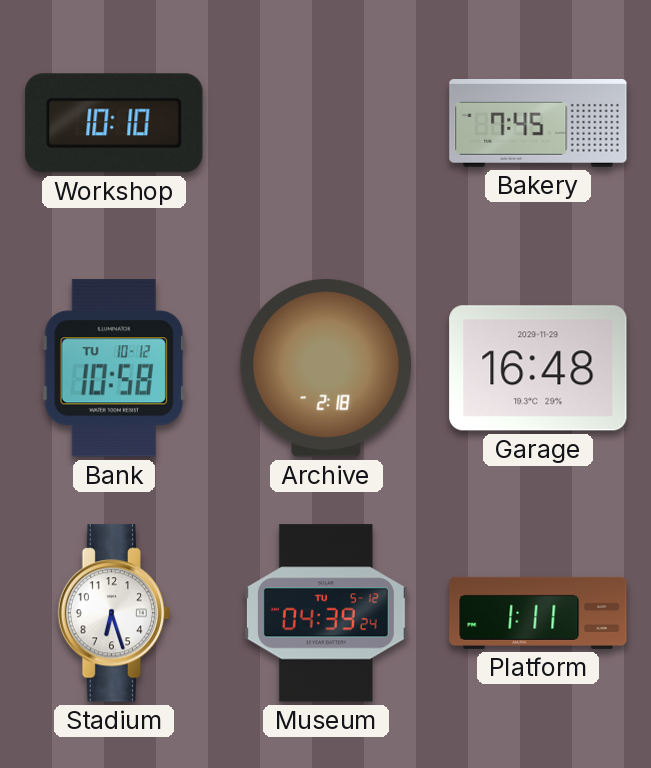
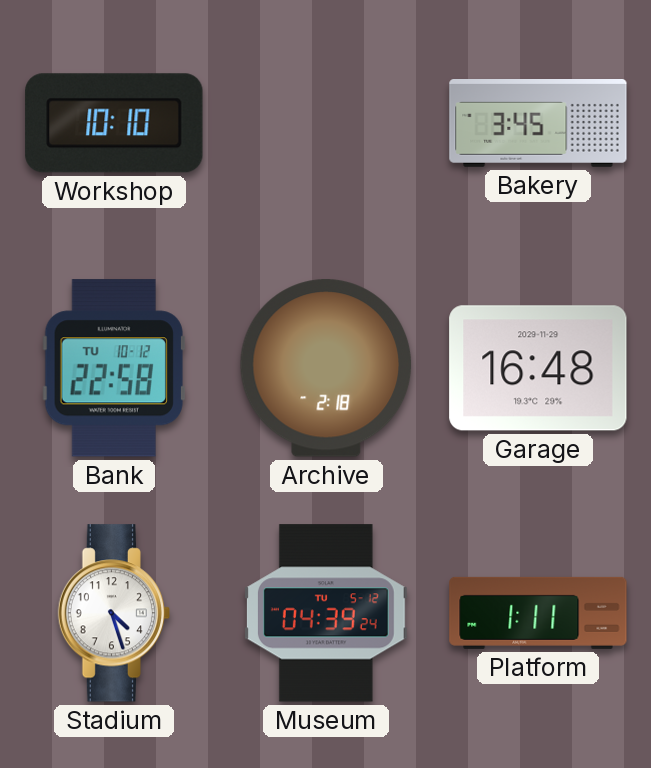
Bakery: 7:45 -> 3:45 (538, 124)
Bank: 10:58 -> 22:58 (114, 368)
Stadium: 6:27 -> 4:27 (114, 613)
